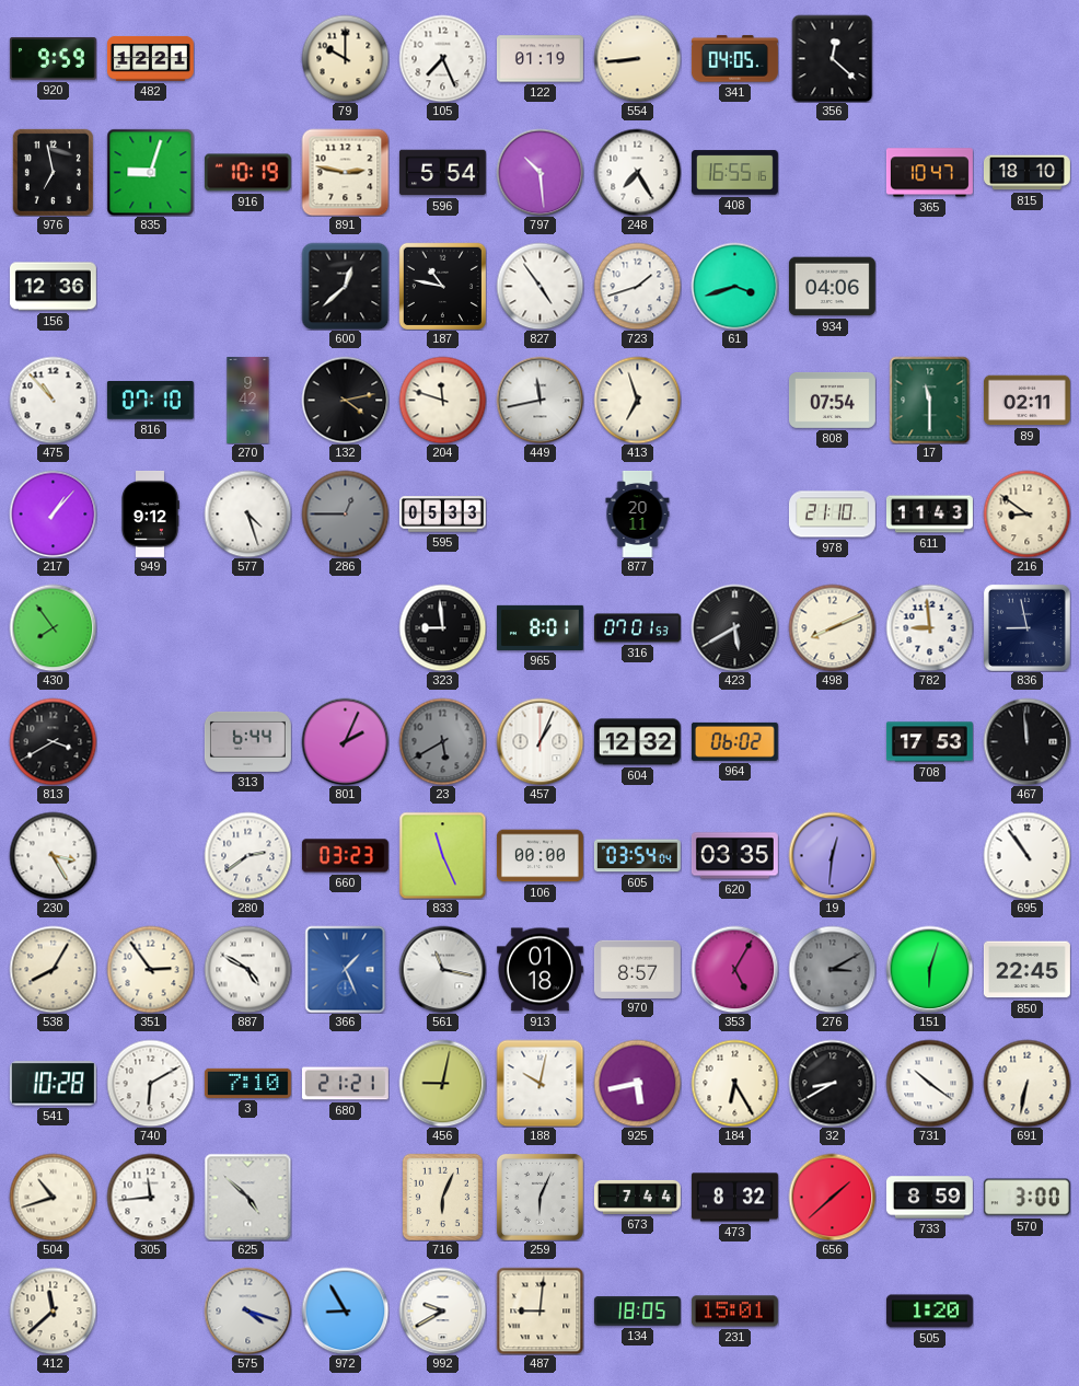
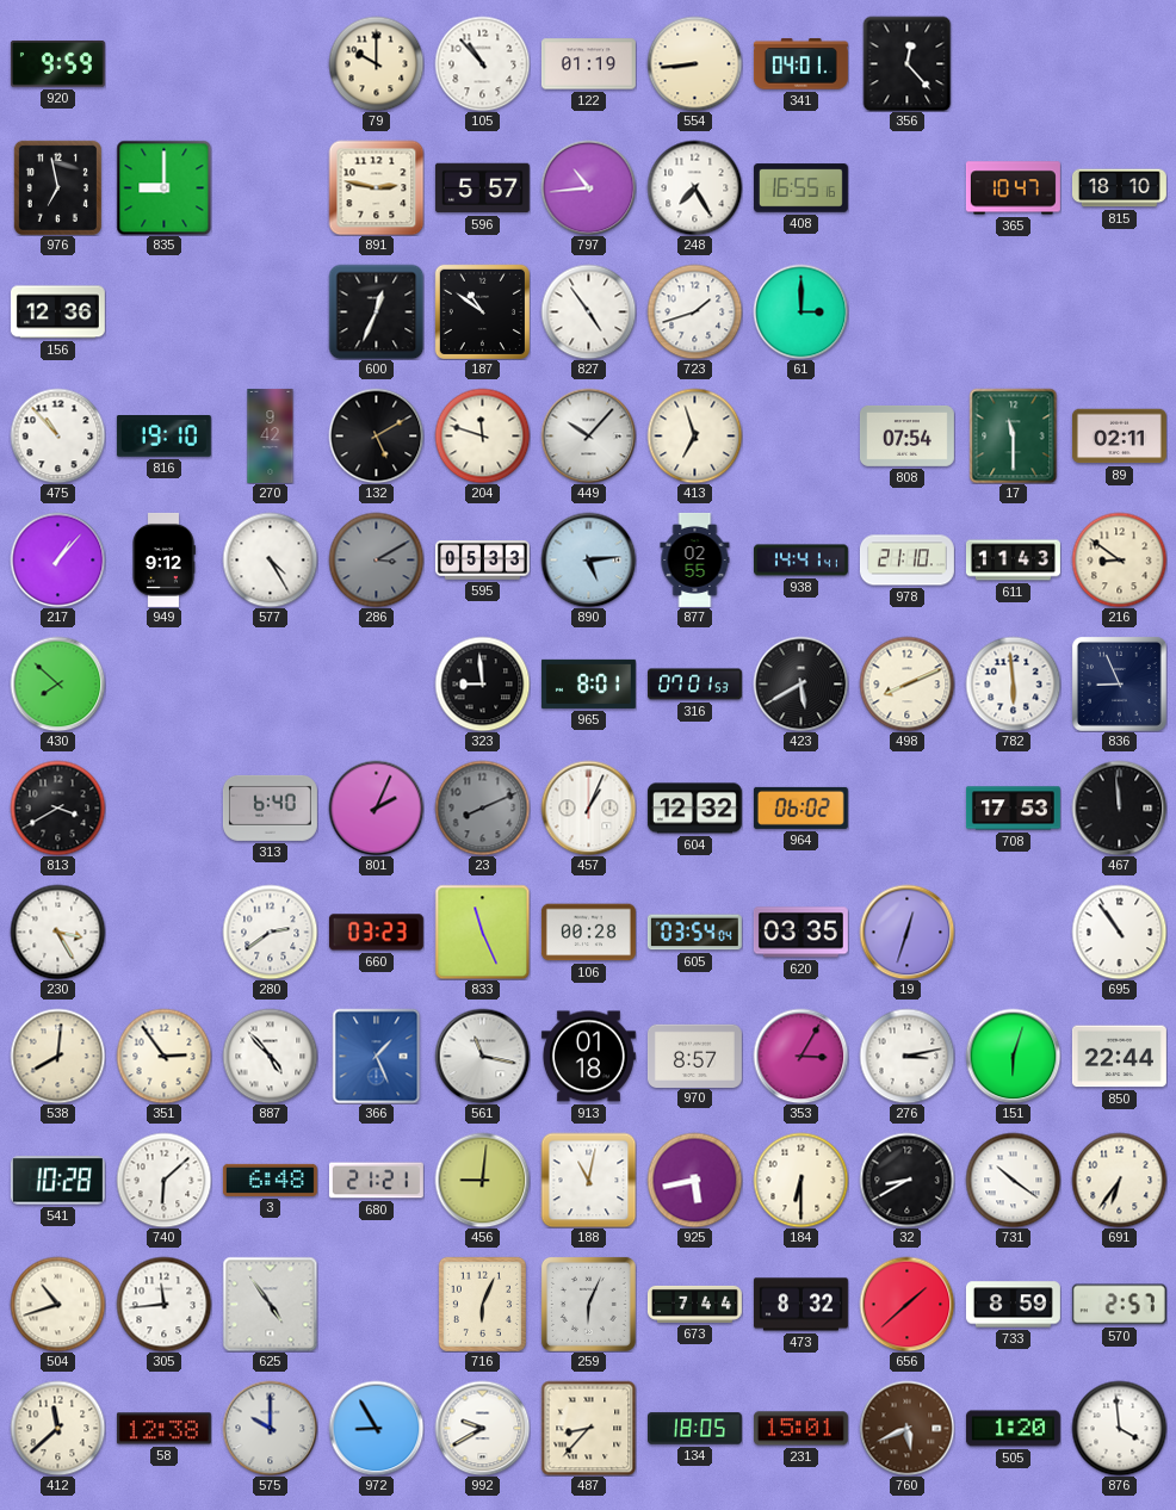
482: 12:21 -> none (150, 58)
105: 7:26 -> 10:53 (482, 63)
341: 04:05 -> 04:01 (800, 64)
356: 12:22 -> 12:23 (908, 63)
835: 9:03 -> 9:00 (163, 187)
916: 10:19 -> none (247, 173)
596: 5:54 -> 5:57 (482, 188)
797: 10:29 -> 10:44 (588, 187)
600: 12:38 -> 12:34 (376, 311)
187: 10:47 -> 10:51 (482, 311)
61: 3:42 -> 3:00 (800, 311)
934: 04:06 -> none (832, 287)
816: 07:10 -> 19:10 (163, 437)
132: 4:13 -> 5:10 (376, 435)
449: 11:43 -> 10:07 (588, 435)
577: 4:27 -> 4:25 (270, 559)
286: 12:45 -> 3:10 (376, 559)
890: none -> 5:14 (588, 559)
877: 20:11 -> 02:55 (695, 559)
938: none -> 14:41 (800, 561)
430: 7:54 -> 7:52 (57, 683)
782: 8:59 -> 5:59 (1013, 683)
836: 8:58 -> 8:56 (1119, 683)
313: 6:44 -> 6:40 (270, 807)
23: 5:40 -> 8:11 (482, 807)
106: 00:00 -> 00:28 (588, 933)
19: 12:31 -> 12:33 (906, 932)
538: 8:05 -> 8:01 (57, 1056)
887: 4:50 -> 4:53 (270, 1056)
353: 5:05 -> 3:05 (800, 1056)
276: 3:10 -> 3:13 (906, 1056)
276 dial: grey -> white (906, 1056)
850: 22:45 -> 22:44 (1119, 1057)
740: 6:10 -> 6:08 (163, 1180)
3: 7:10 -> 6:48 (270, 1180)
456: 9:02 -> 9:01 (482, 1180)
188: 10:02 -> 11:02 (588, 1180)
184: 6:25 -> 6:30 (800, 1180)
691: 6:32 -> 6:36 (1119, 1180)
625: 4:52 -> 4:54 (270, 1304)
570: 3:00 -> 2:57 (1119, 1305)
58: none -> 12:38 (163, 1429)
575: 4:18 -> 10:00 (270, 1428)
487: 9:01 -> 8:37 (588, 1428)
760: none -> 5:41 (906, 1428)
876: none -> 3:59 (1119, 1428)
